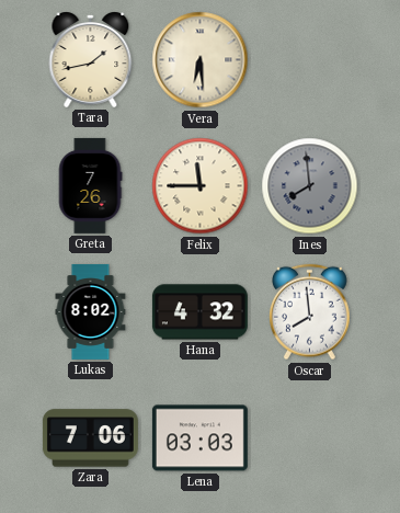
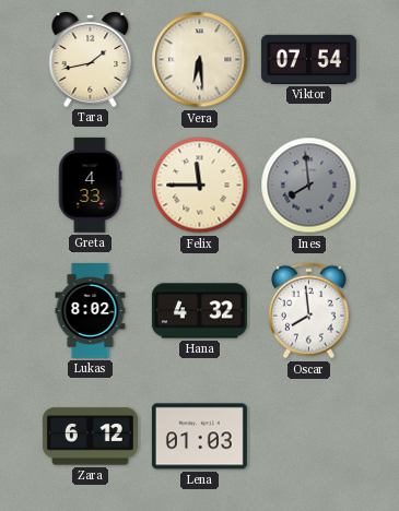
Viktor: none -> 07:54 (308, 59)
Greta: 7:26 -> 4:33 (90, 185)
Zara: 7:06 -> 6:12 (90, 437)
Lena: 03:03 -> 01:03 (199, 437)
